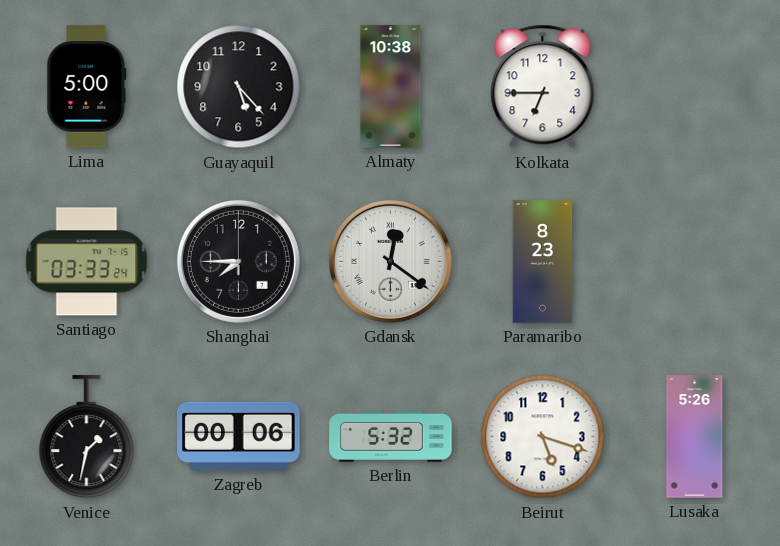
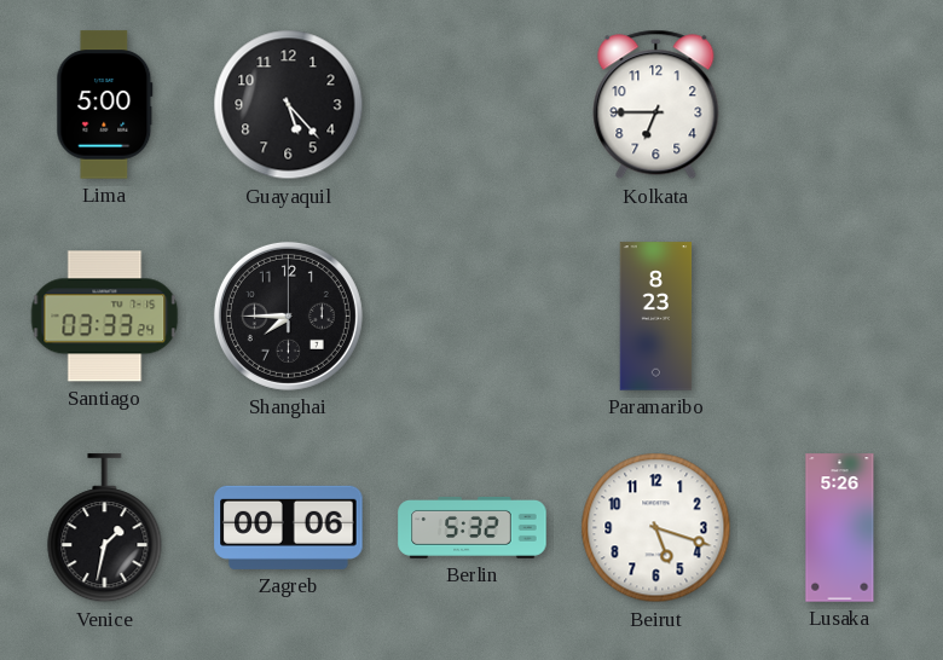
Almaty: 10:38 -> none (391, 87)
Gdansk: 12:21 -> none (390, 261)
